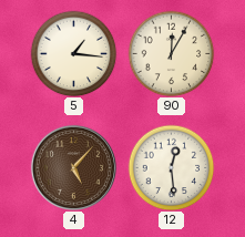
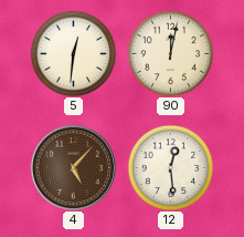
5: 1:16 -> 12:31 (73, 53)
90: 12:05 -> 12:02 (170, 53)
